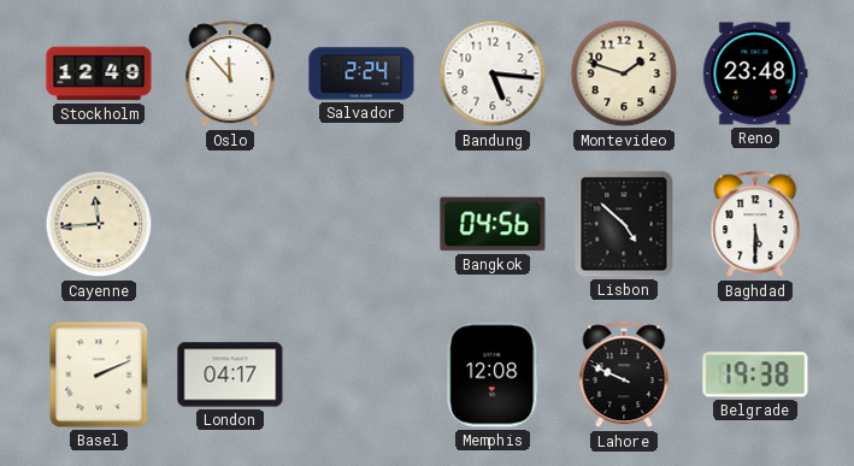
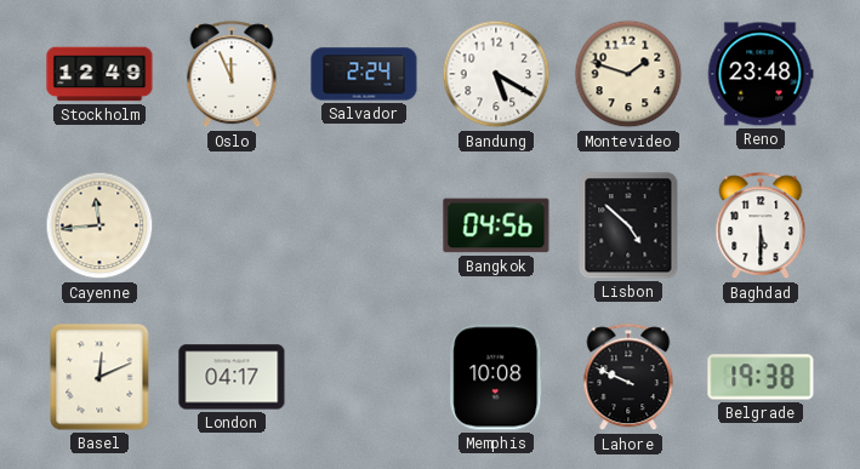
Oslo: 11:53 -> 11:56 (232, 75)
Bandung: 5:16 -> 5:20 (496, 74)
Basel: 2:11 -> 12:11 (99, 377)
Memphis: 12:08 -> 10:08 (496, 377)
